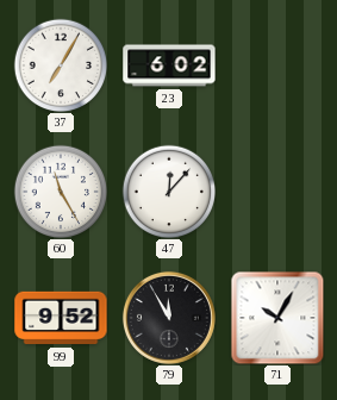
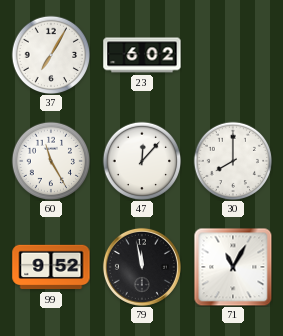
30: none -> 8:00 (233, 161)
79: 11:55 -> 11:58 (142, 267)
71: 10:05 -> 11:05 (233, 267)
